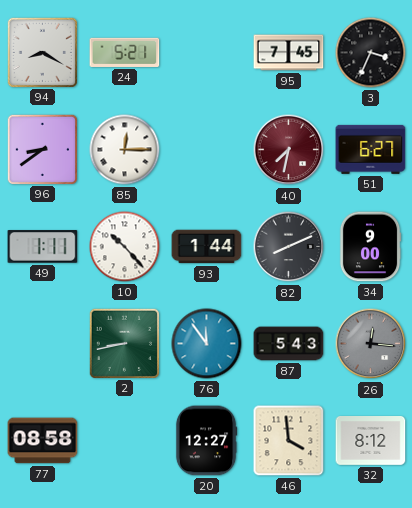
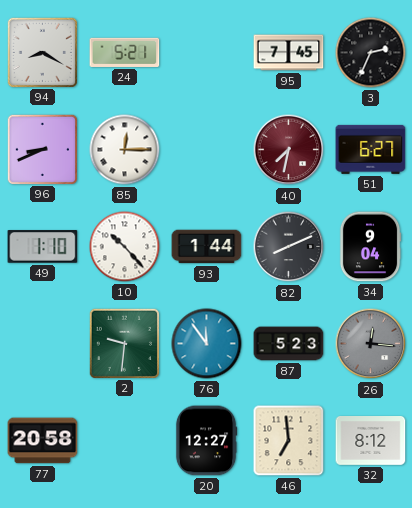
3: 3:34 -> 2:34 (371, 53)
96: 8:39 -> 8:41 (42, 149)
49: 1:11 -> 1:10 (43, 247)
34: 9:00 -> 9:04 (370, 247)
2: 8:43 -> 9:31 (124, 343)
87: 5:43 -> 5:23 (289, 344)
77: 08:58 -> 20:58 (43, 441)
46: 3:59 -> 6:59 (289, 441)
